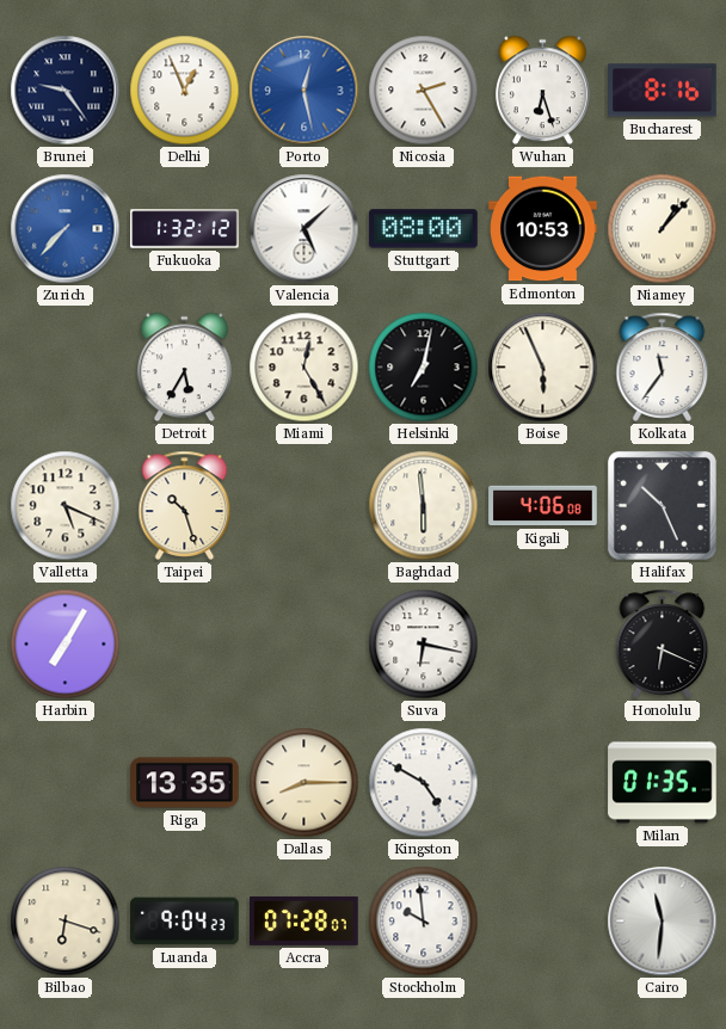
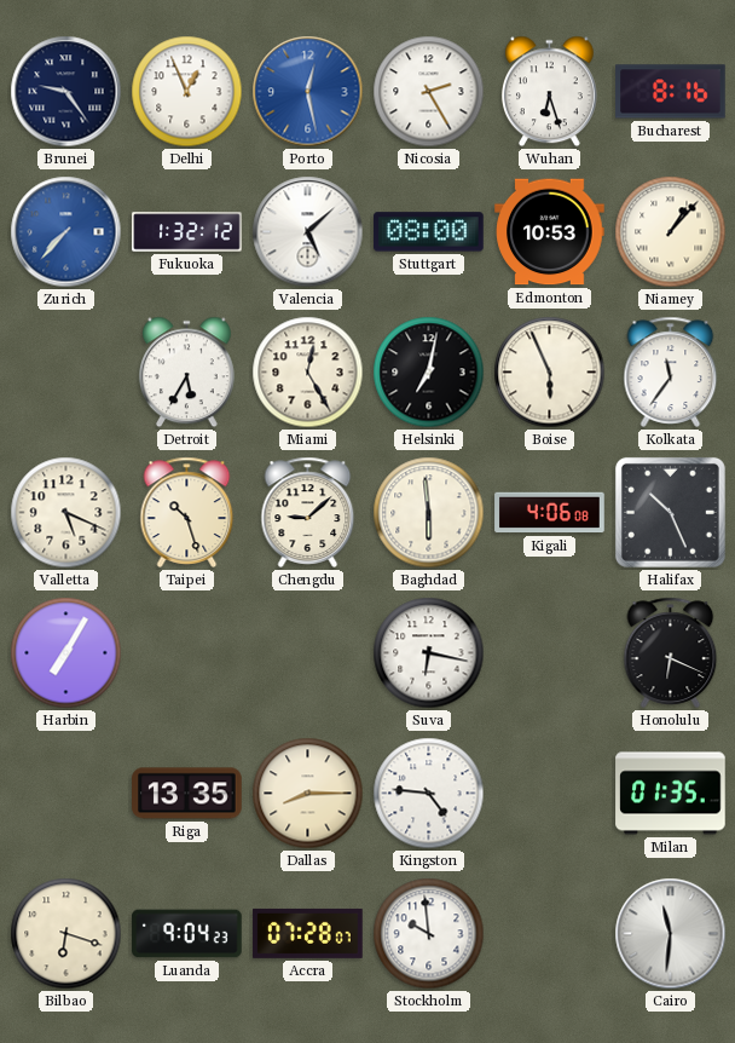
Chengdu: none -> 9:08 (308, 512)
Kingston: 4:50 -> 4:46 (429, 794)
